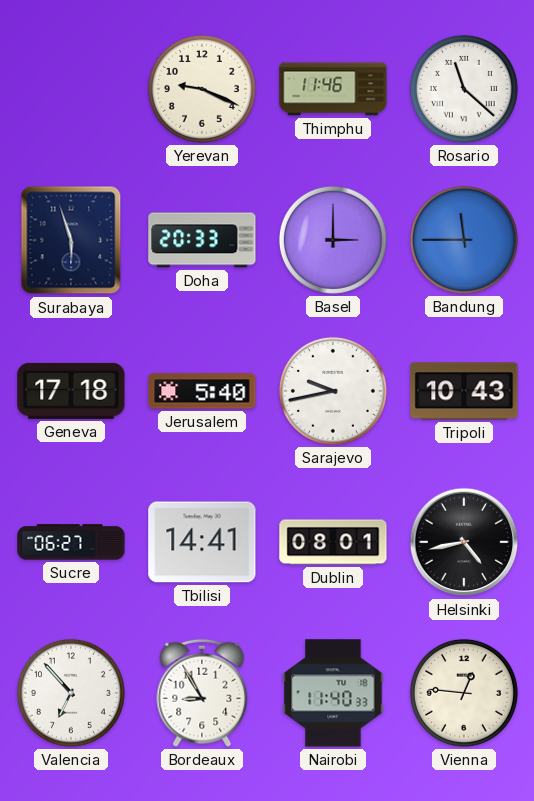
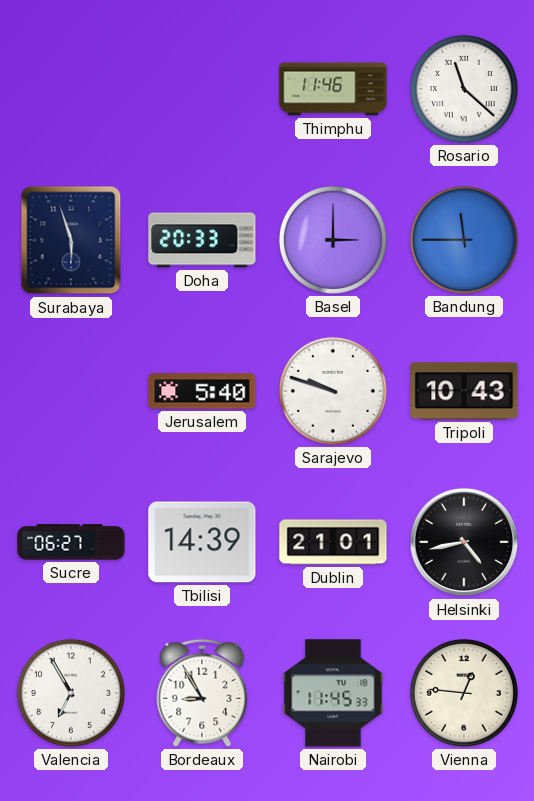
Yerevan: 9:19 -> none (202, 89)
Geneva: 17:18 -> none (71, 391)
Sarajevo: 9:43 -> 9:48 (333, 391)
Tbilisi: 14:41 -> 14:39 (202, 542)
Dublin: 08:01 -> 21:01 (333, 542)
Valencia: 6:53 -> 6:55 (71, 693)
Nairobi: 11:40 -> 11:45 (333, 693)
